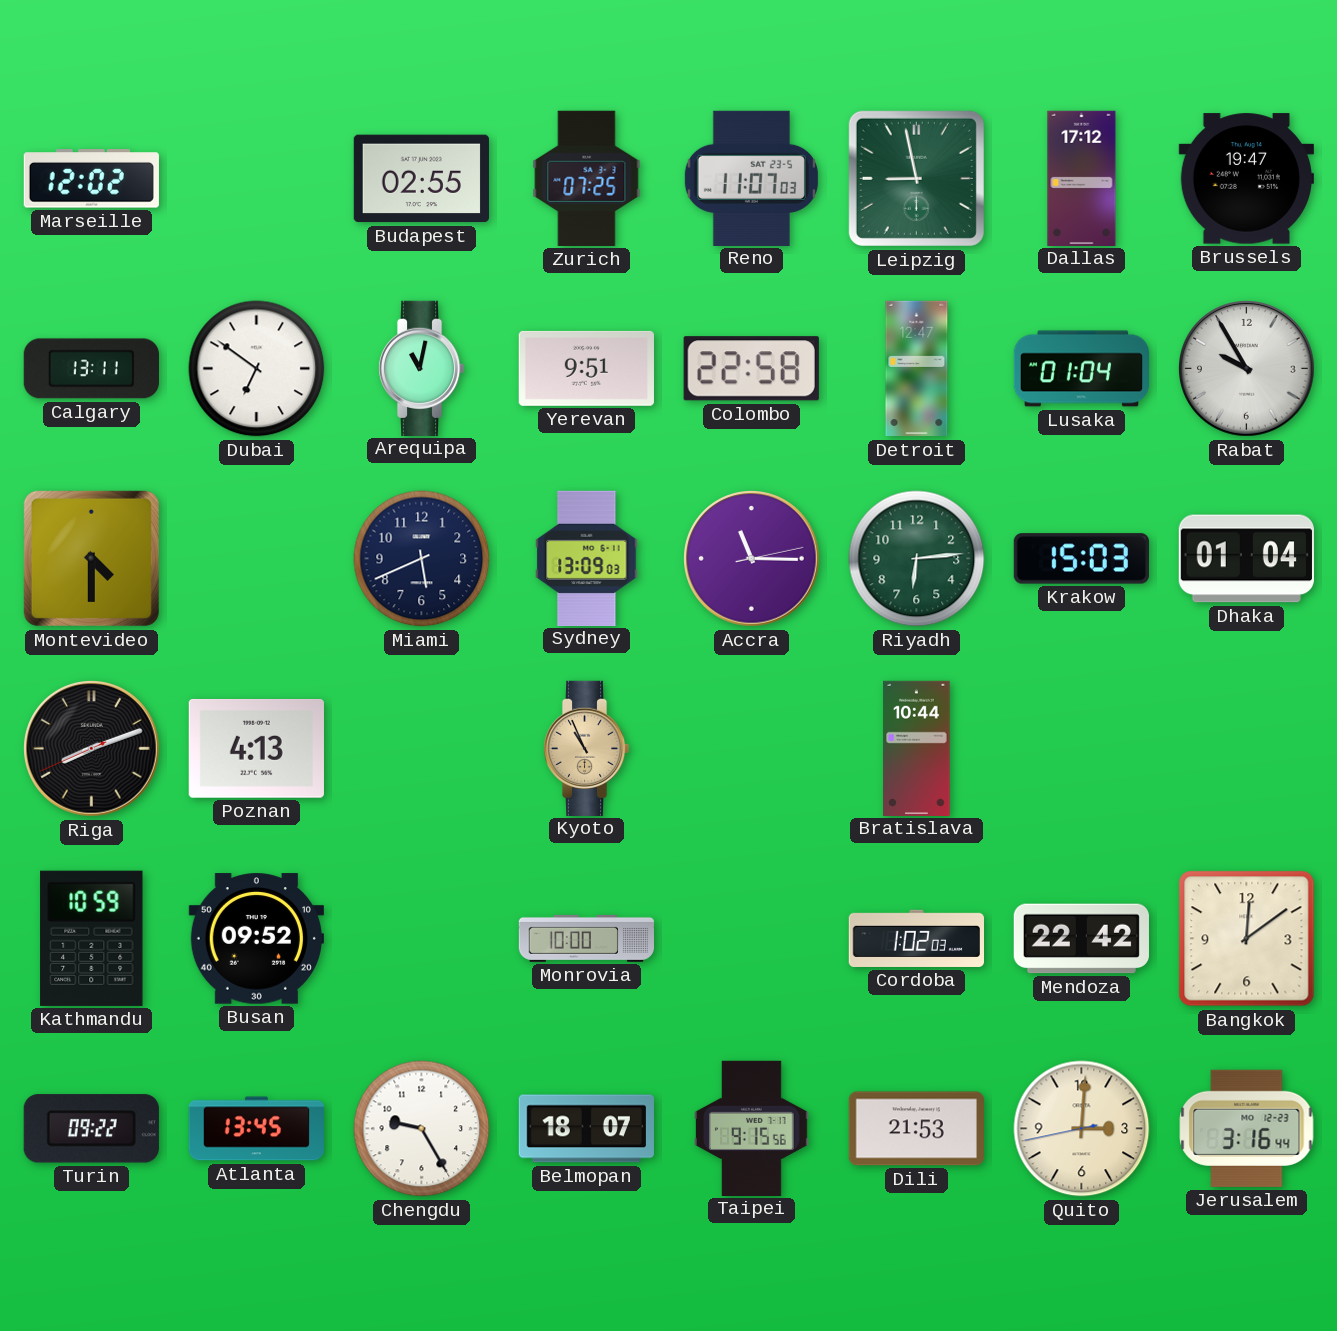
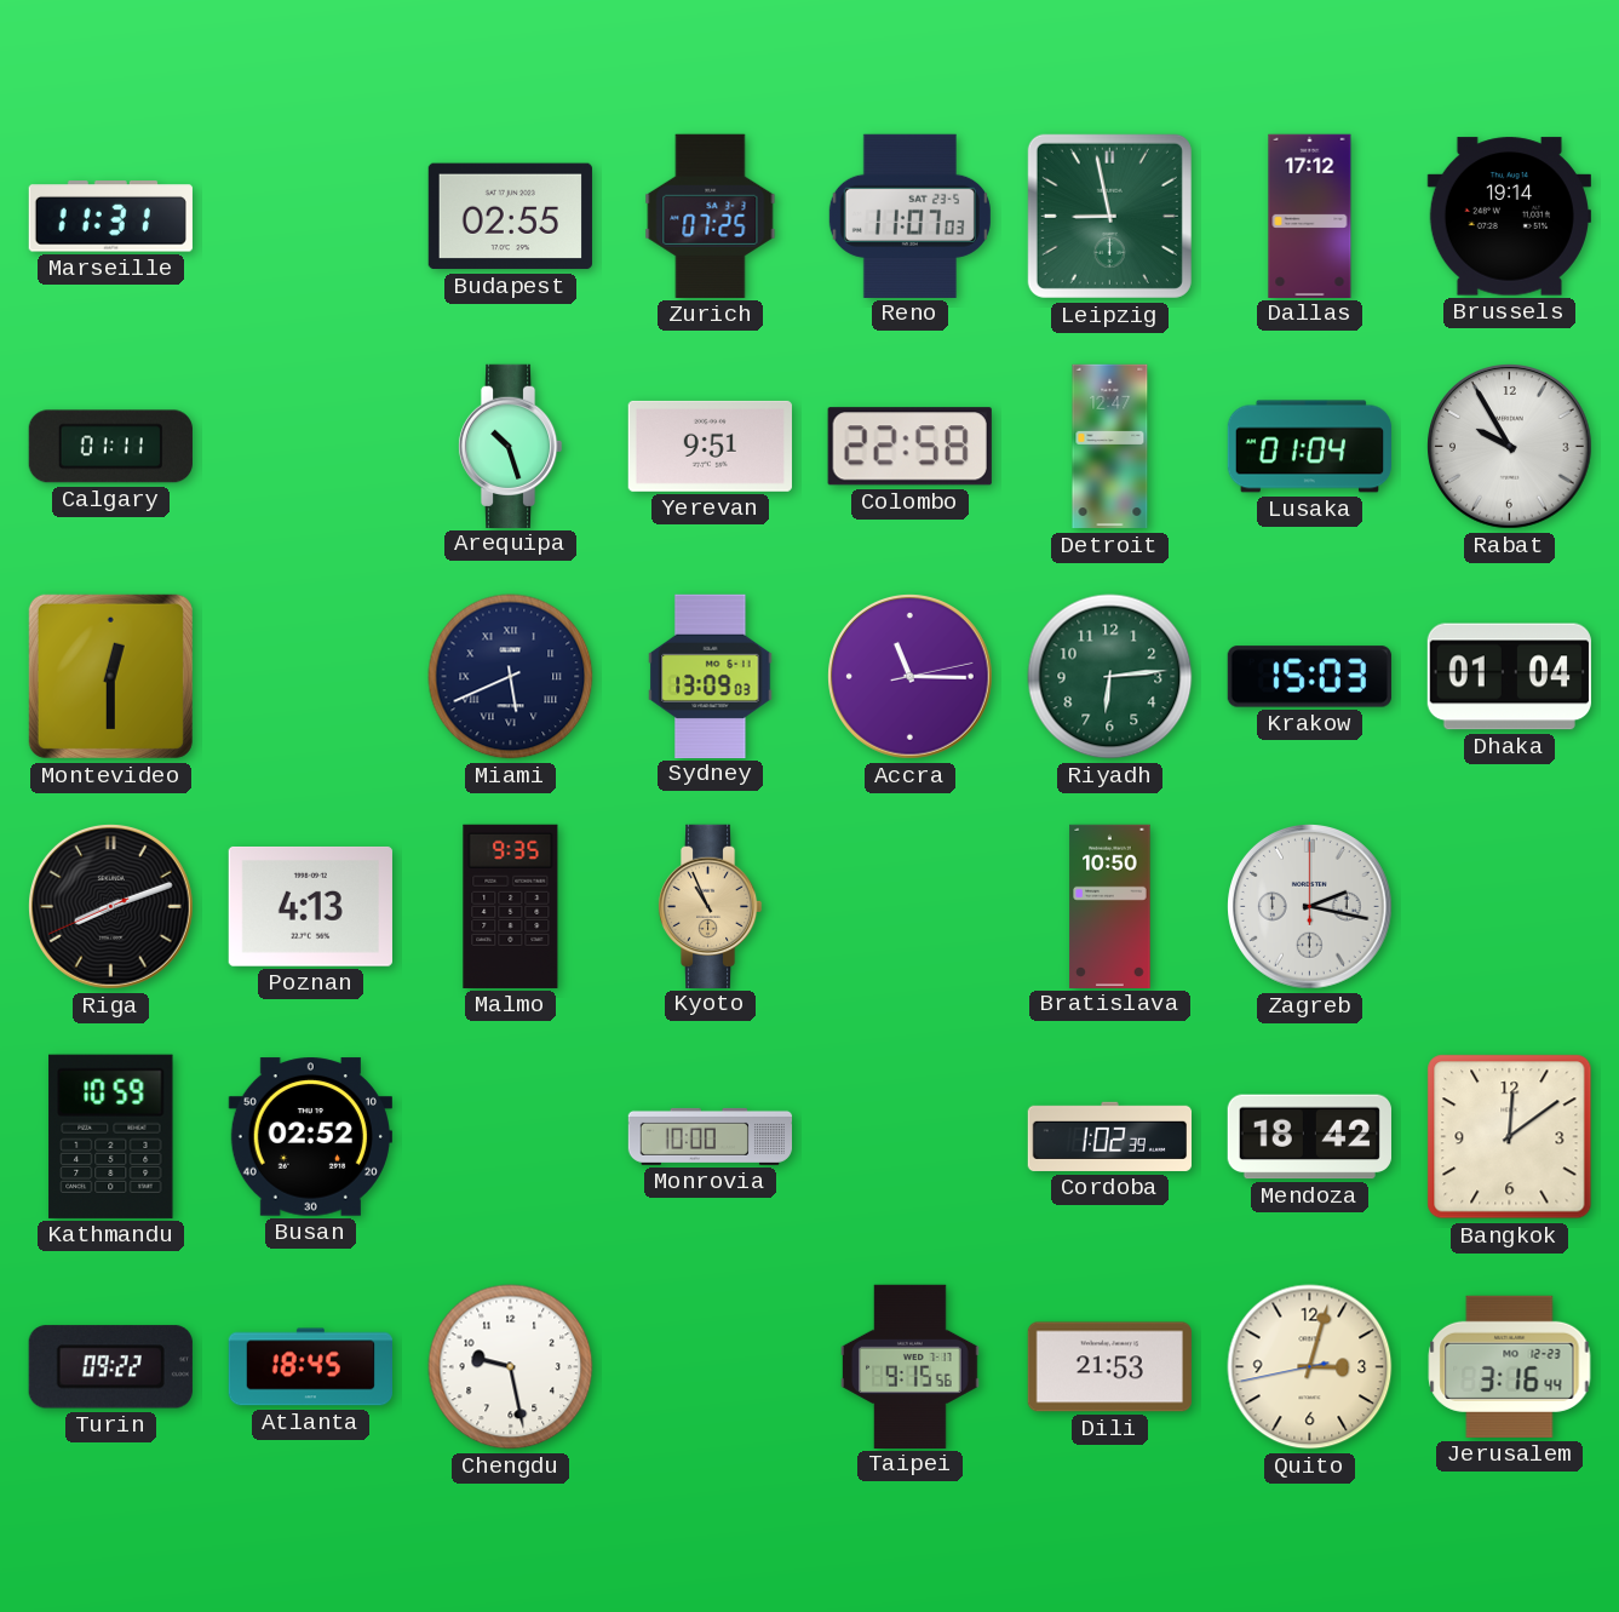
Marseille: 12:02 -> 11:31 (110, 217)
Brussels: 19:47 -> 19:14 (1509, 217)
Calgary: 13:11 -> 01:11 (110, 447)
Dubai: 6:51 -> none (257, 369)
Arequipa: 11:02 -> 10:27 (510, 446)
Montevideo: 4:30 -> 12:30 (110, 676)
Miami numerals: Arabic -> Roman (511, 677)
Malmo: none -> 9:35 (511, 906)
Bratislava: 10:44 -> 10:50 (1110, 906)
Zagreb: none -> 2:17 (1310, 907)
Busan: 09:52 -> 02:52 (310, 1137)
Cordoba: 1:02:03 -> 1:02:39 (1109, 1136)
Mendoza: 22:42 -> 18:42 (1309, 1137)
Atlanta: 13:45 -> 18:45 (310, 1367)
Chengdu: 9:25 -> 9:28 (511, 1367)
Belmopan: 18:07 -> none (586, 1129)
Quito: 3:00 -> 3:02 (1310, 1367)
